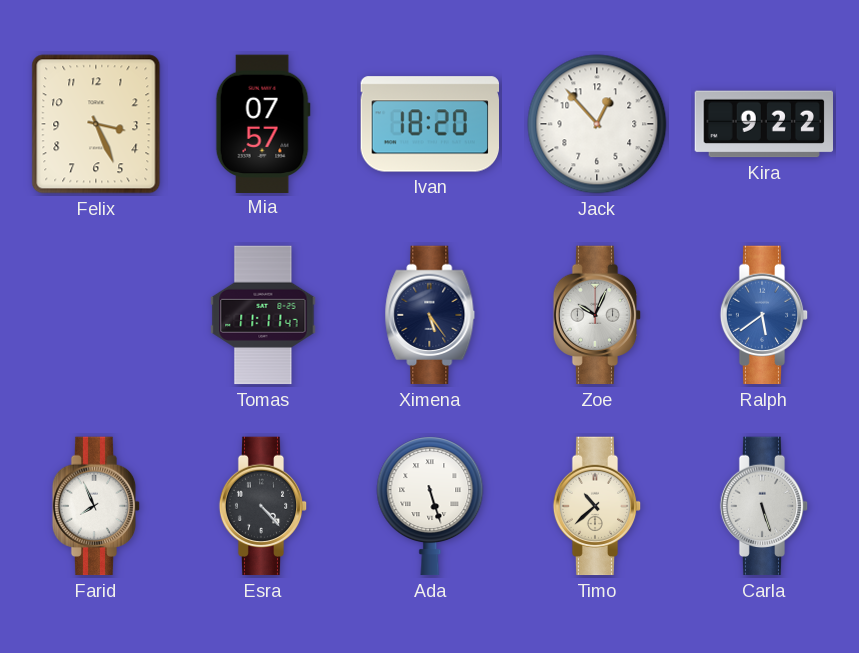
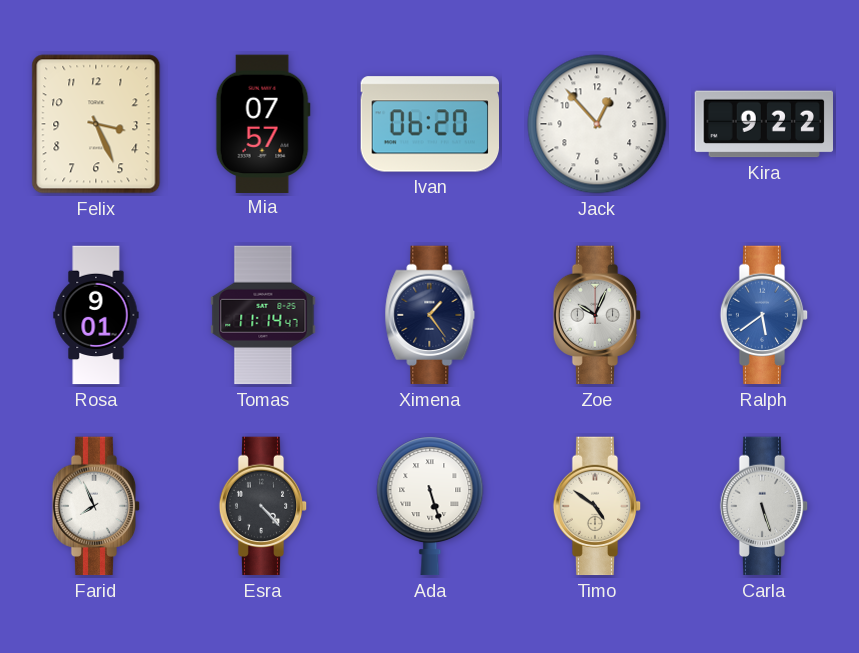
Ivan: 18:20 -> 06:20 (429, 124)
Rosa: none -> 9:01 (96, 315)
Tomas: 11:11 -> 11:14 (263, 315)
Ximena: 5:24 -> 1:24 (430, 315)
Timo: 10:38 -> 4:51 (597, 506)
